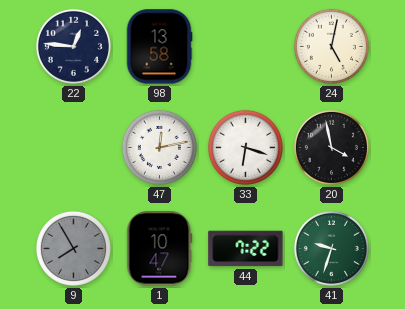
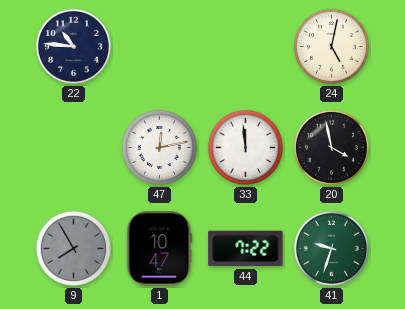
22: 12:46 -> 10:46 (73, 46)
98: 13:58 -> none (159, 47)
33: 6:18 -> 11:59 (245, 147)
